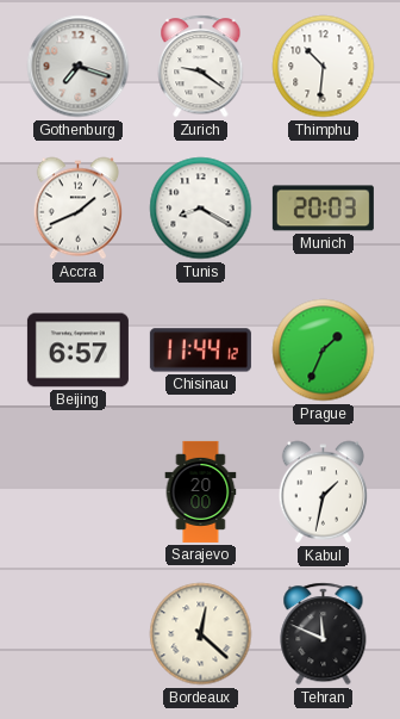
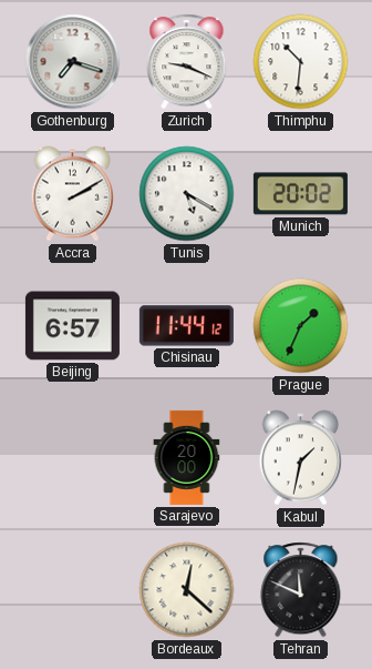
Zurich: 9:21 -> 9:19 (187, 62)
Accra: 1:41 -> 2:10 (72, 194)
Tunis: 8:20 -> 5:20 (187, 194)
Munich: 20:03 -> 20:02 (300, 194)
